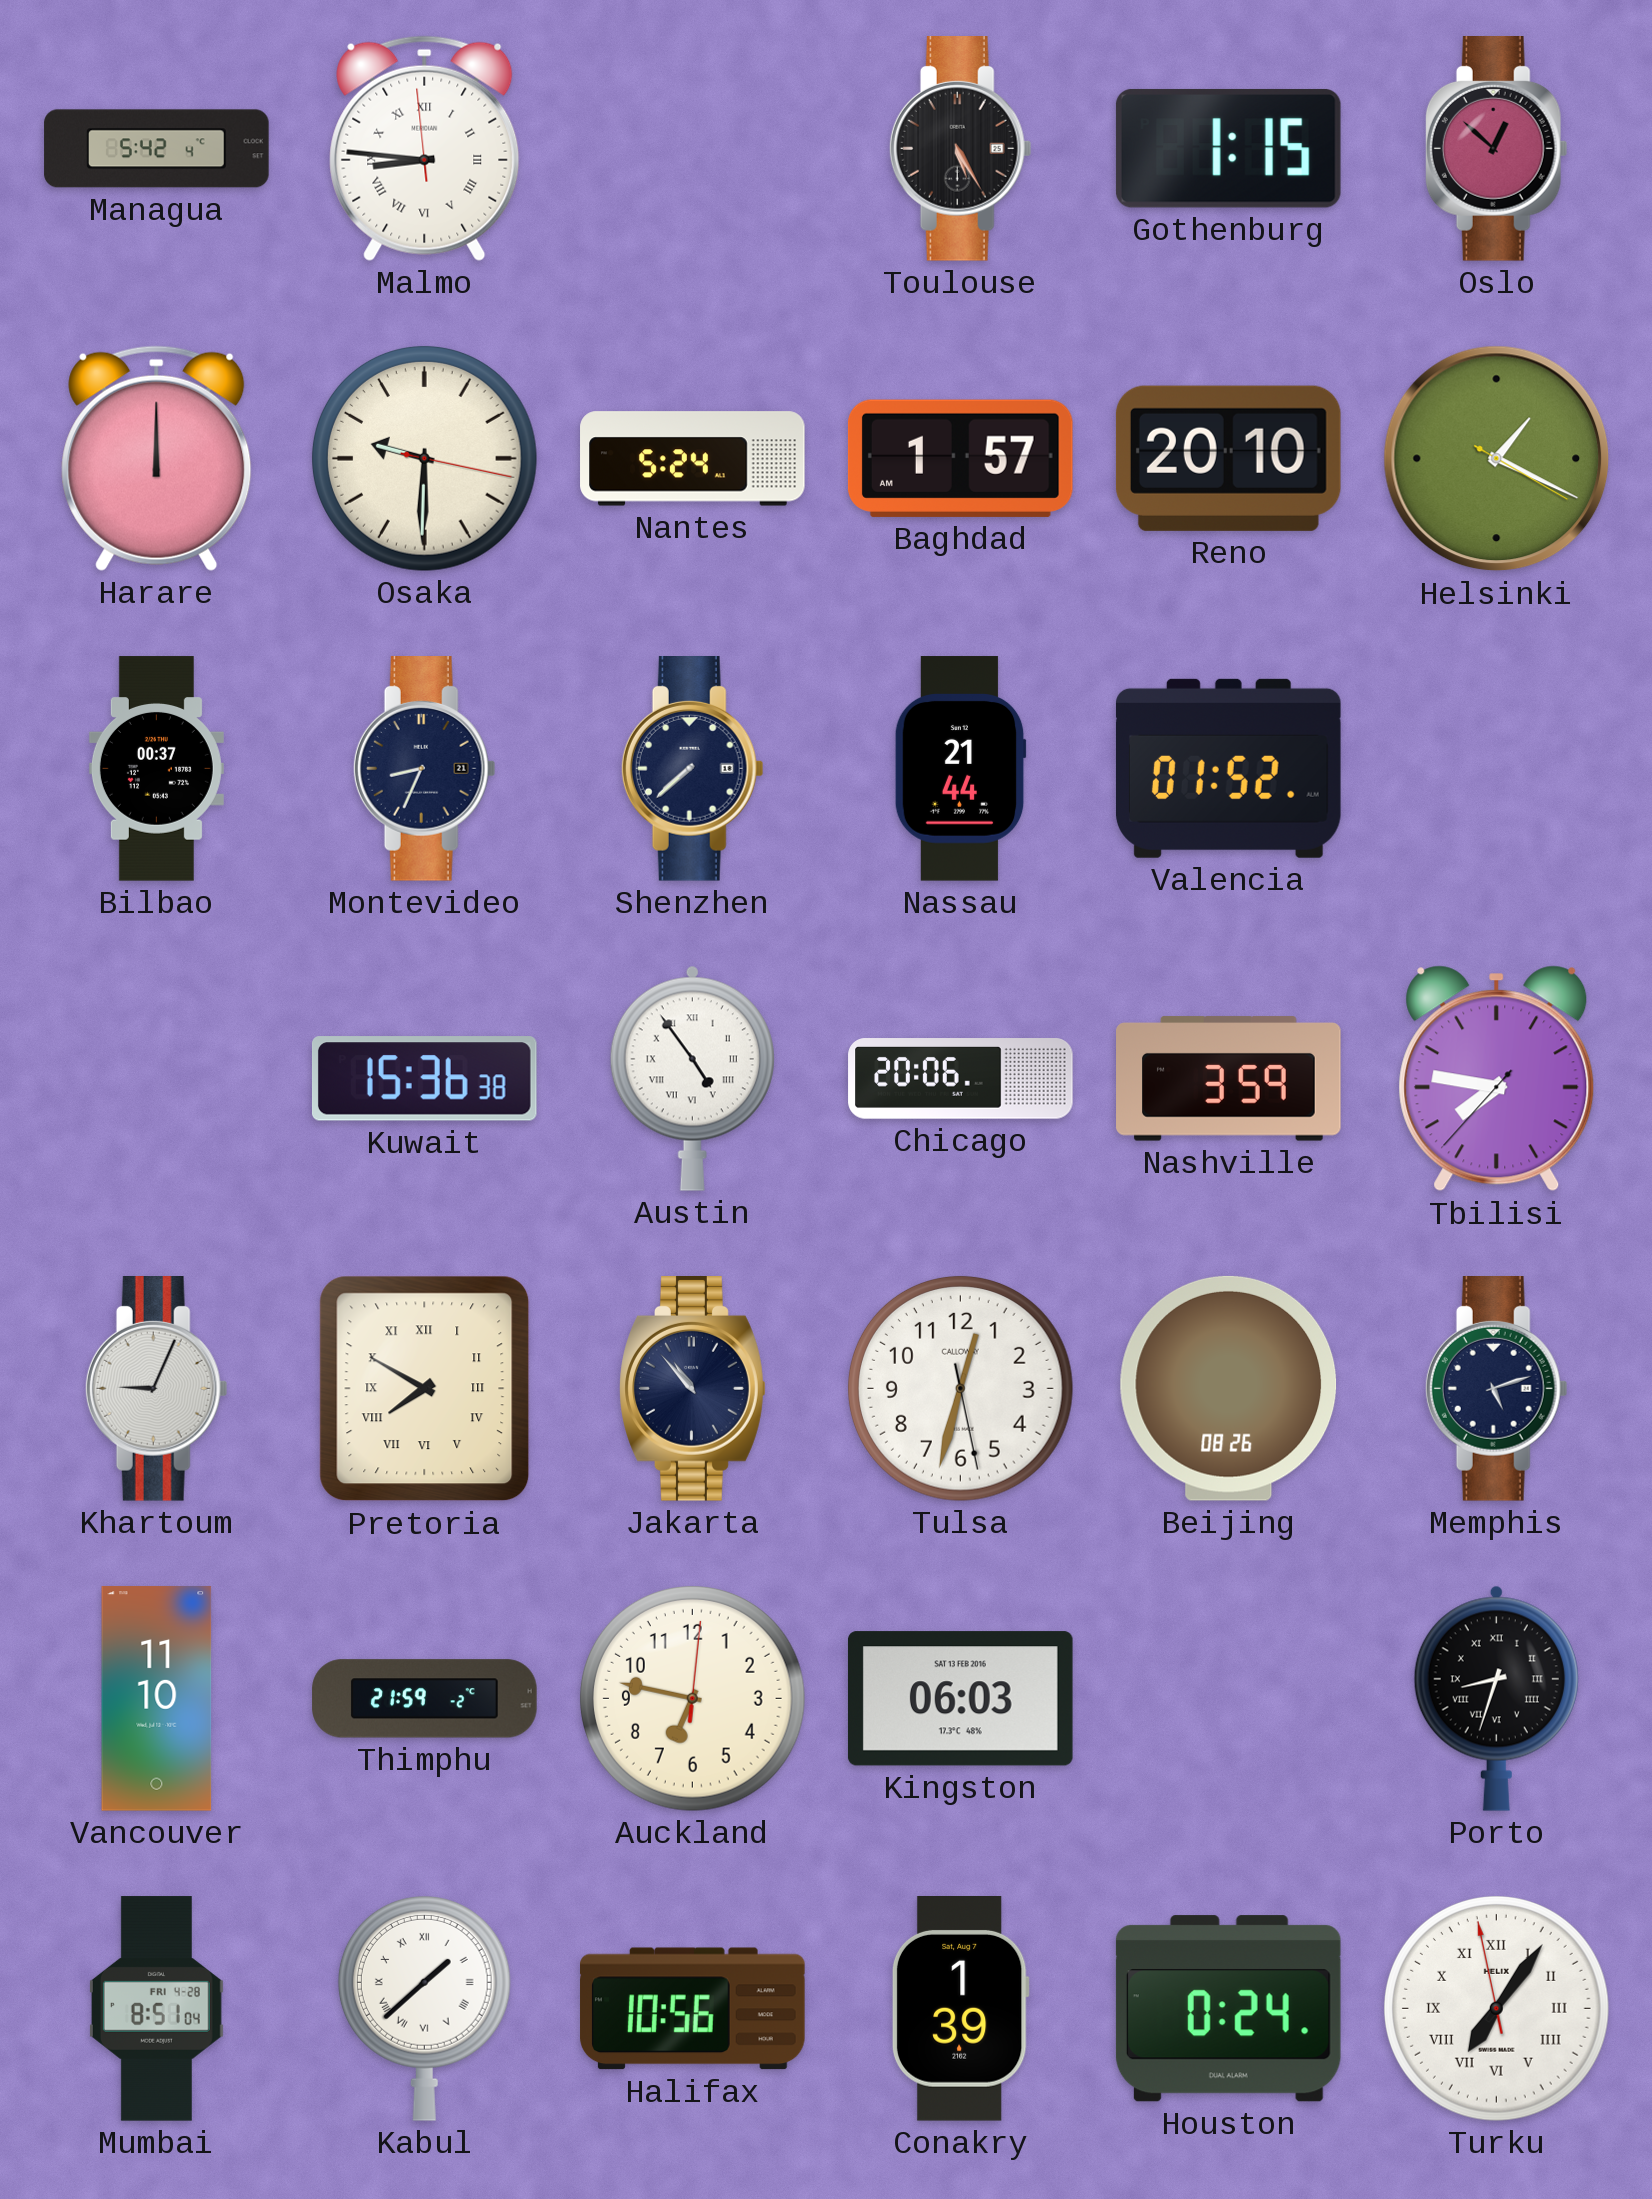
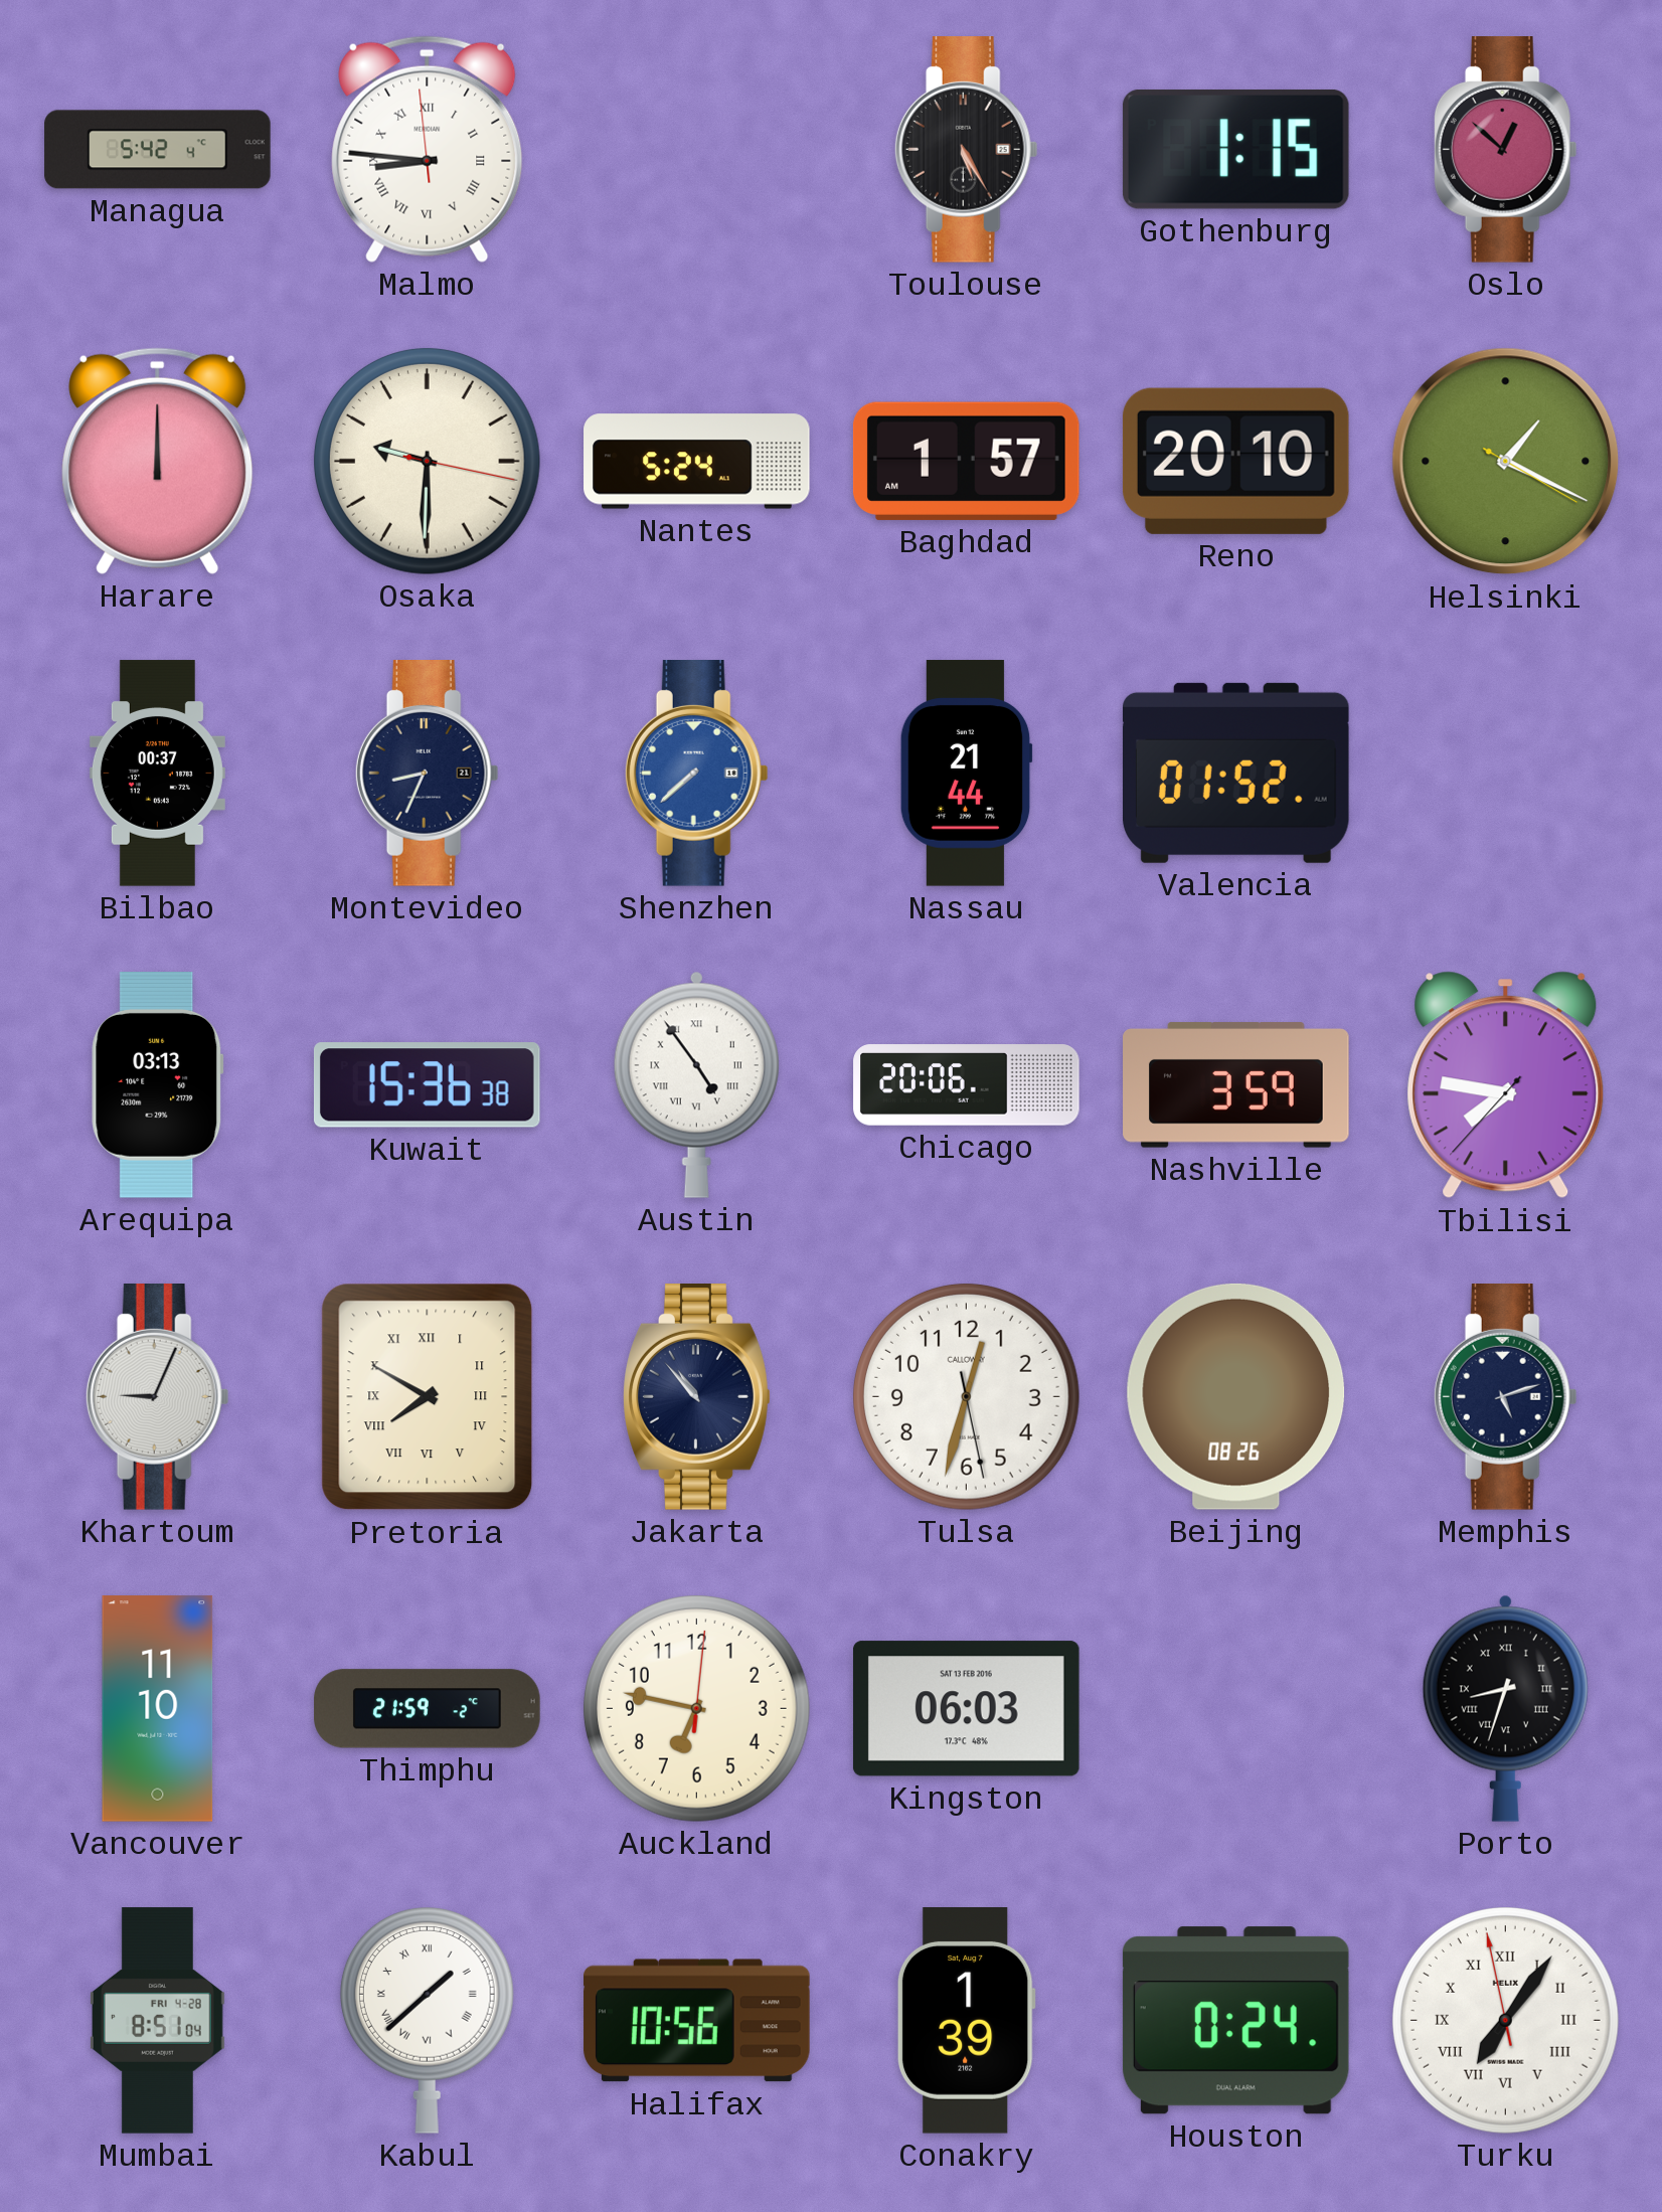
Shenzhen dial: navy -> blue (696, 774)
Arequipa: none -> 03:13 (158, 1085)
